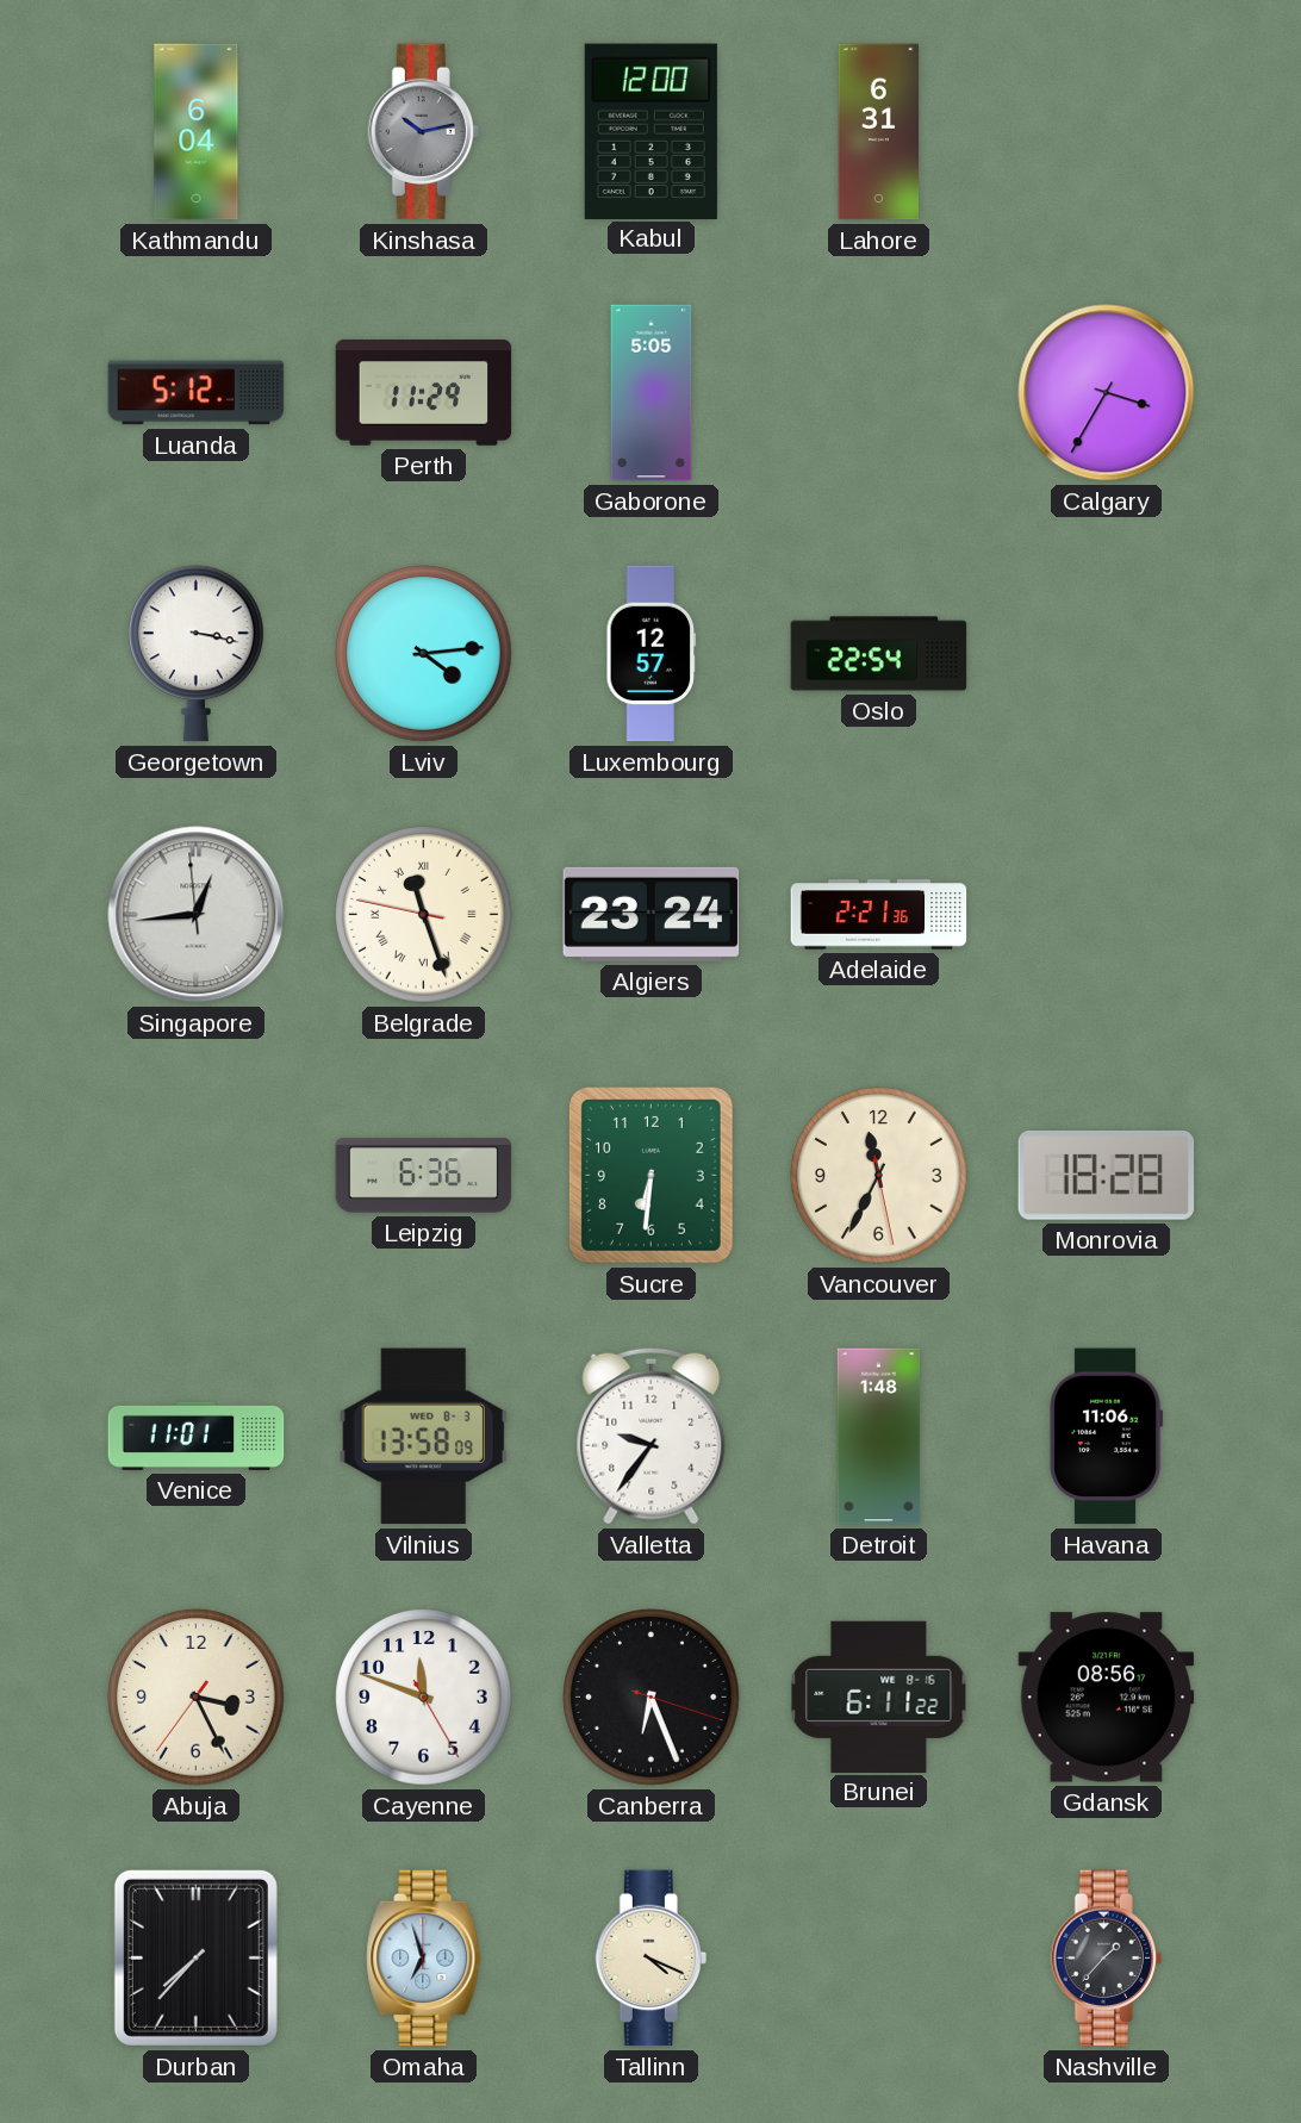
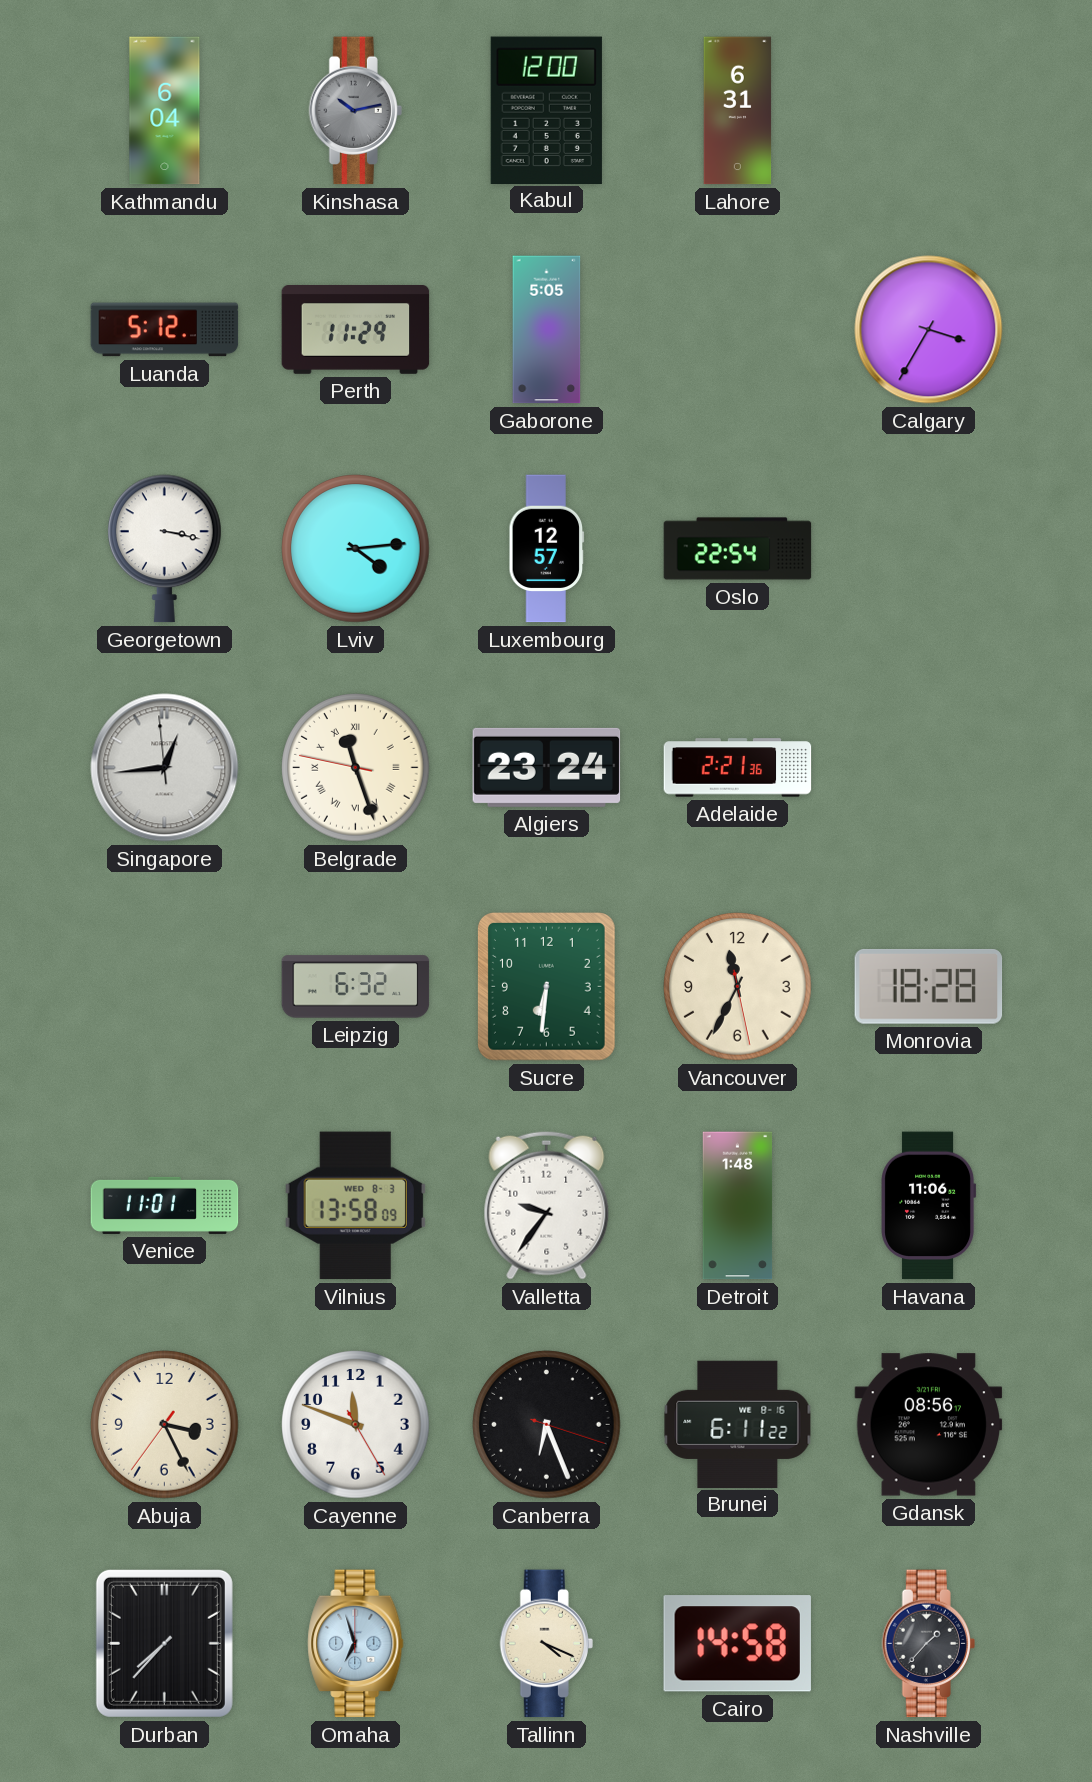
Leipzig: 6:36 -> 6:32 (356, 987)
Cairo: none -> 14:58 (737, 1644)
